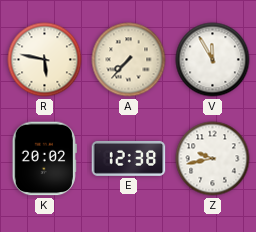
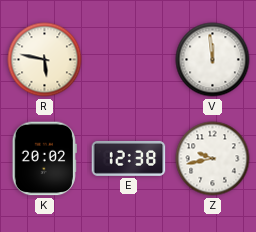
A: 7:37 -> none (129, 60)
V: 11:55 -> 11:59 (213, 60)
